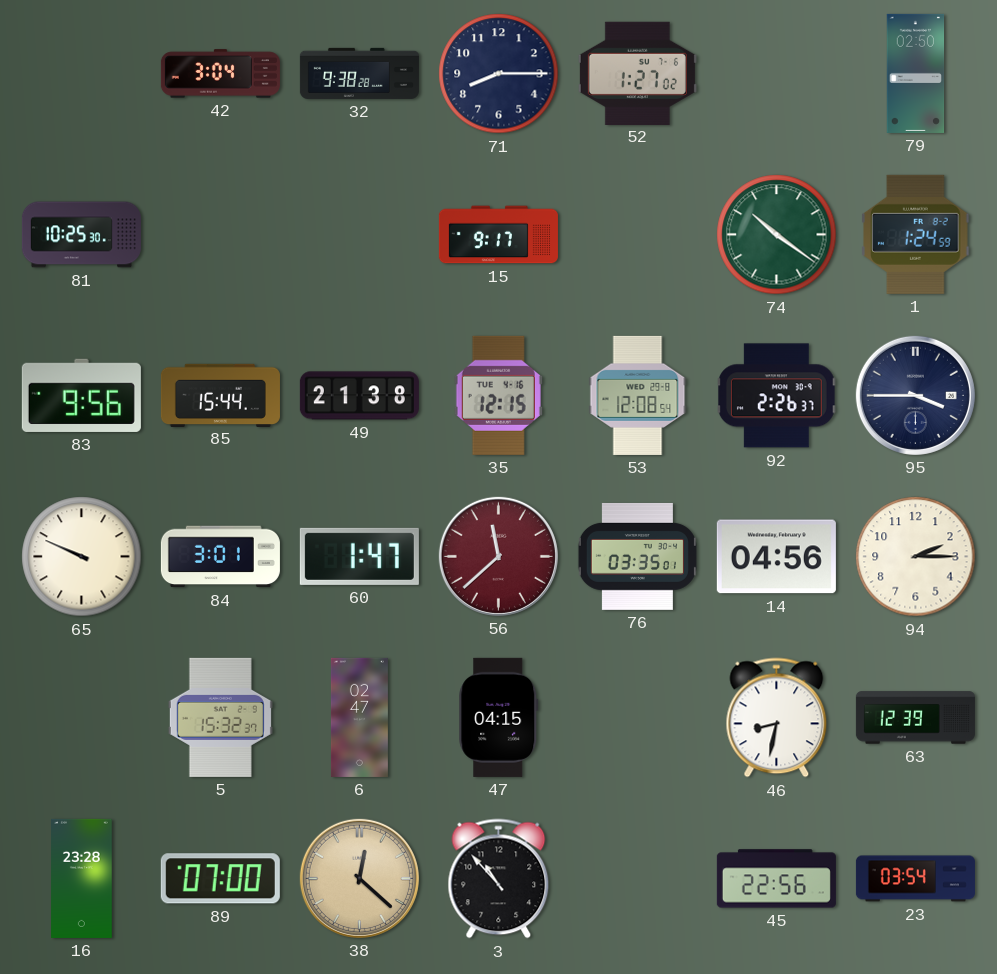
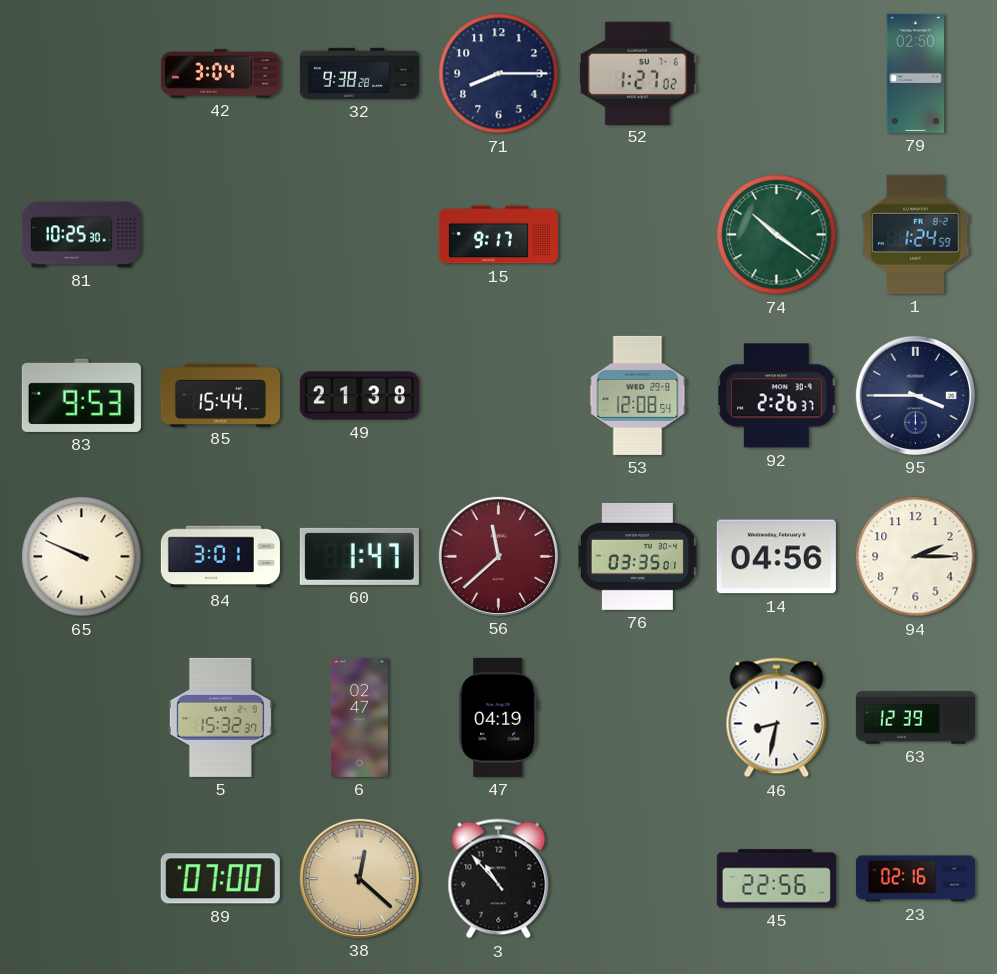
83: 9:56 -> 9:53 (81, 395)
35: 12:15 -> none (498, 395)
47: 04:15 -> 04:19 (499, 717)
16: 23:28 -> none (82, 878)
23: 03:54 -> 02:16 (915, 879)
